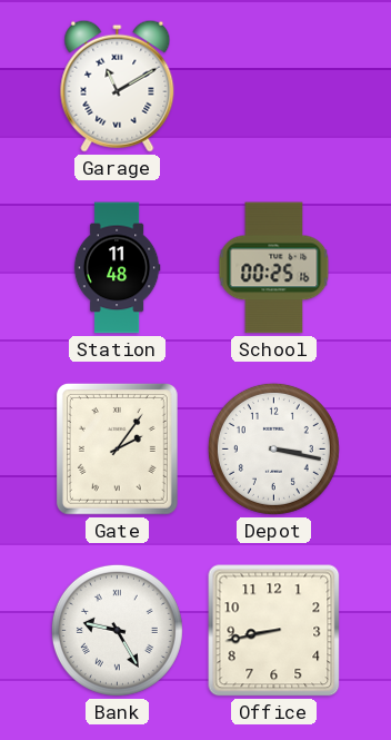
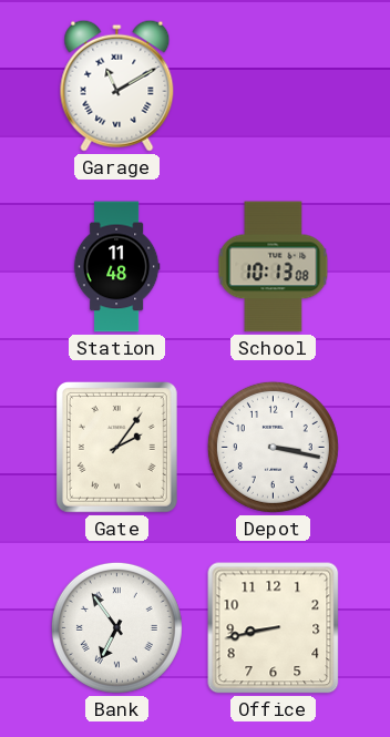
School: 00:25 -> 10:13 (274, 267)
Bank: 9:25 -> 6:54 (116, 627)
